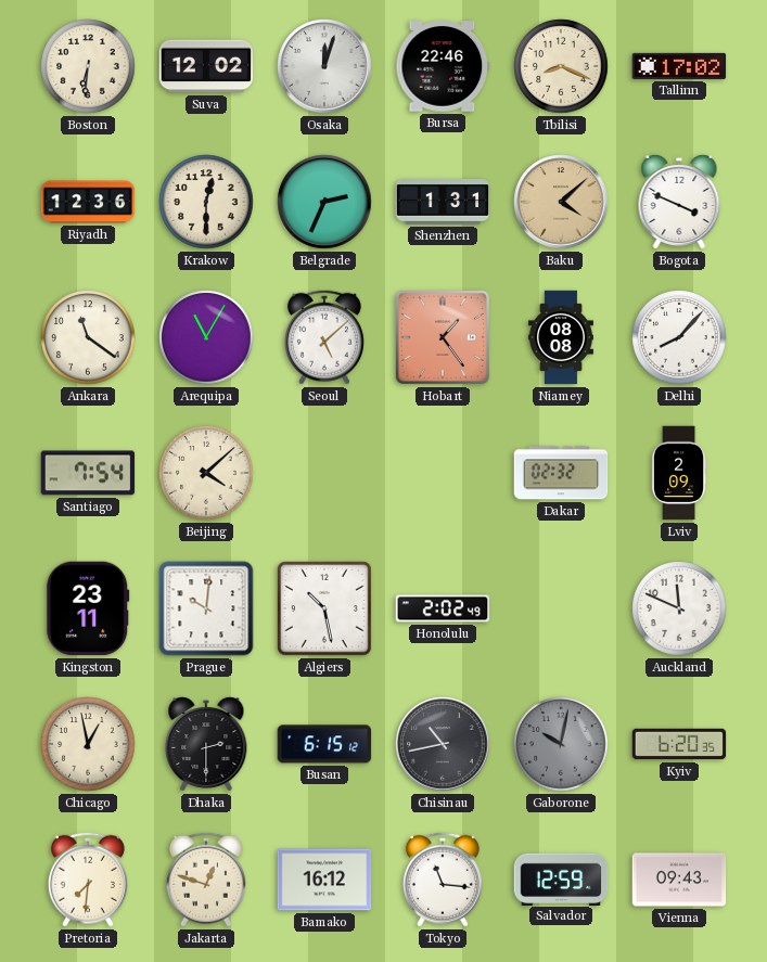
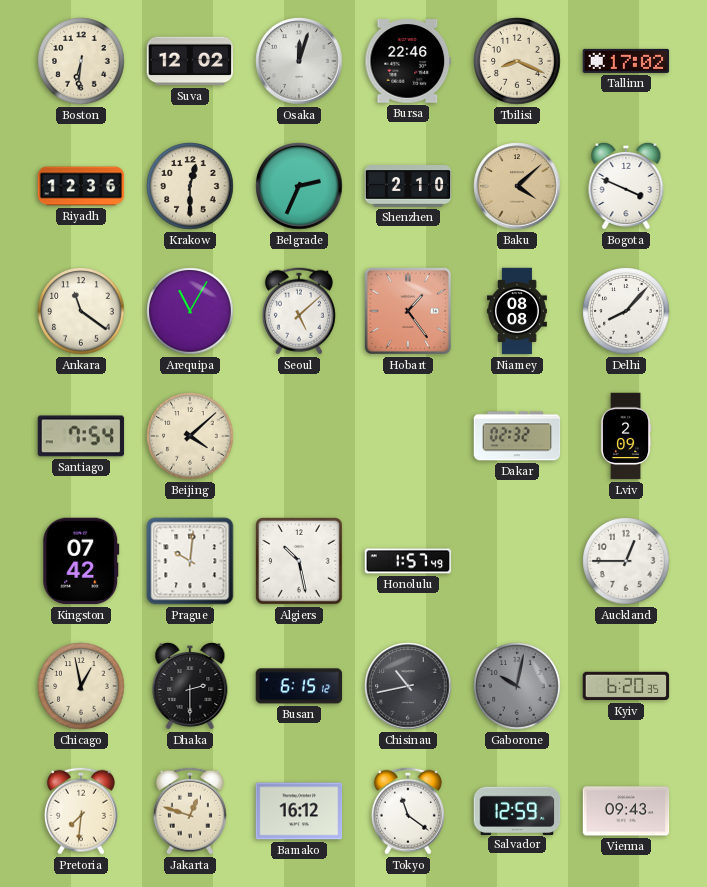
Shenzhen: 1:31 -> 2:10 (408, 187)
Kingston: 23:11 -> 07:42 (81, 561)
Honolulu: 2:02 -> 1:57 (408, 561)
Auckland: 11:49 -> 12:45 (626, 561)
Tokyo: 11:16 -> 11:21 (408, 811)
